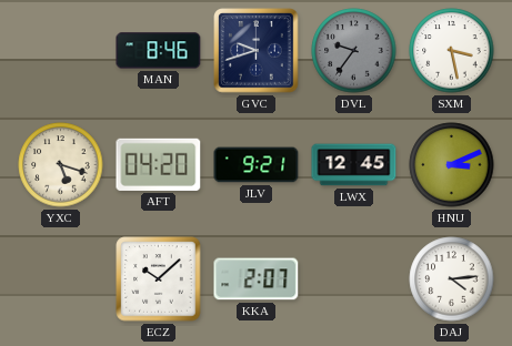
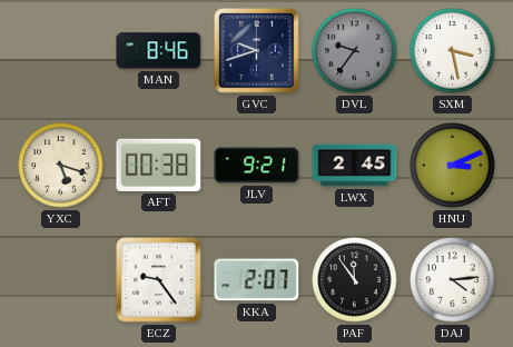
AFT: 04:20 -> 00:38 (159, 165)
LWX: 12:45 -> 2:45 (355, 166)
ECZ: 10:08 -> 9:24 (159, 280)
PAF: none -> 11:54 (355, 280)
